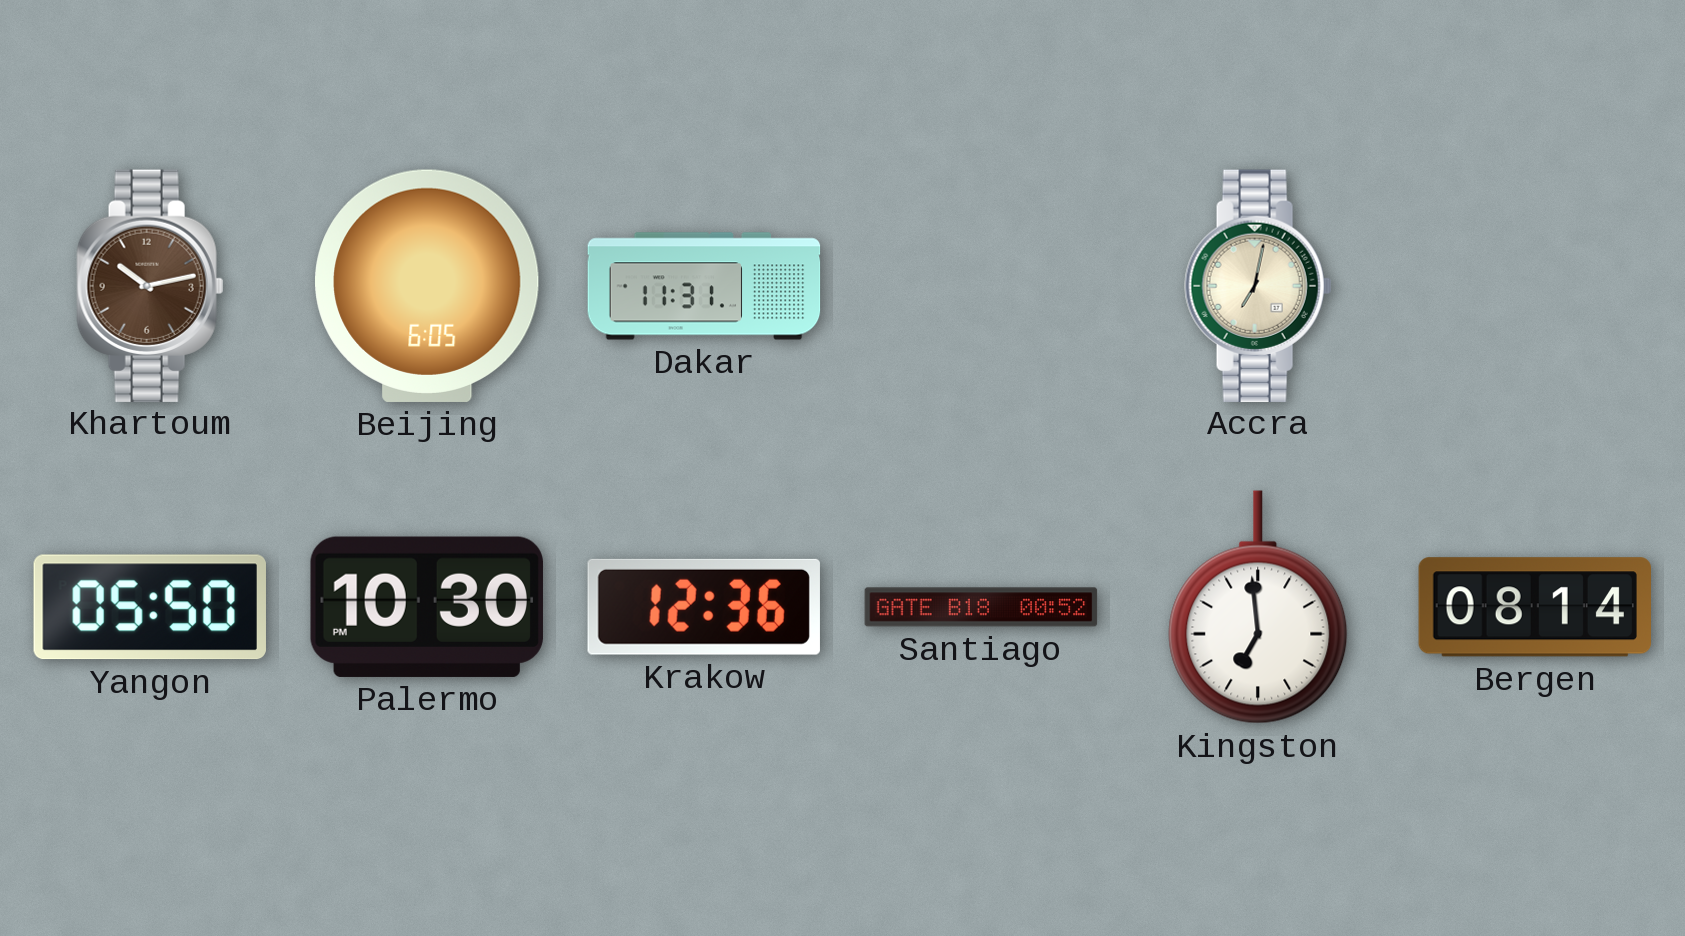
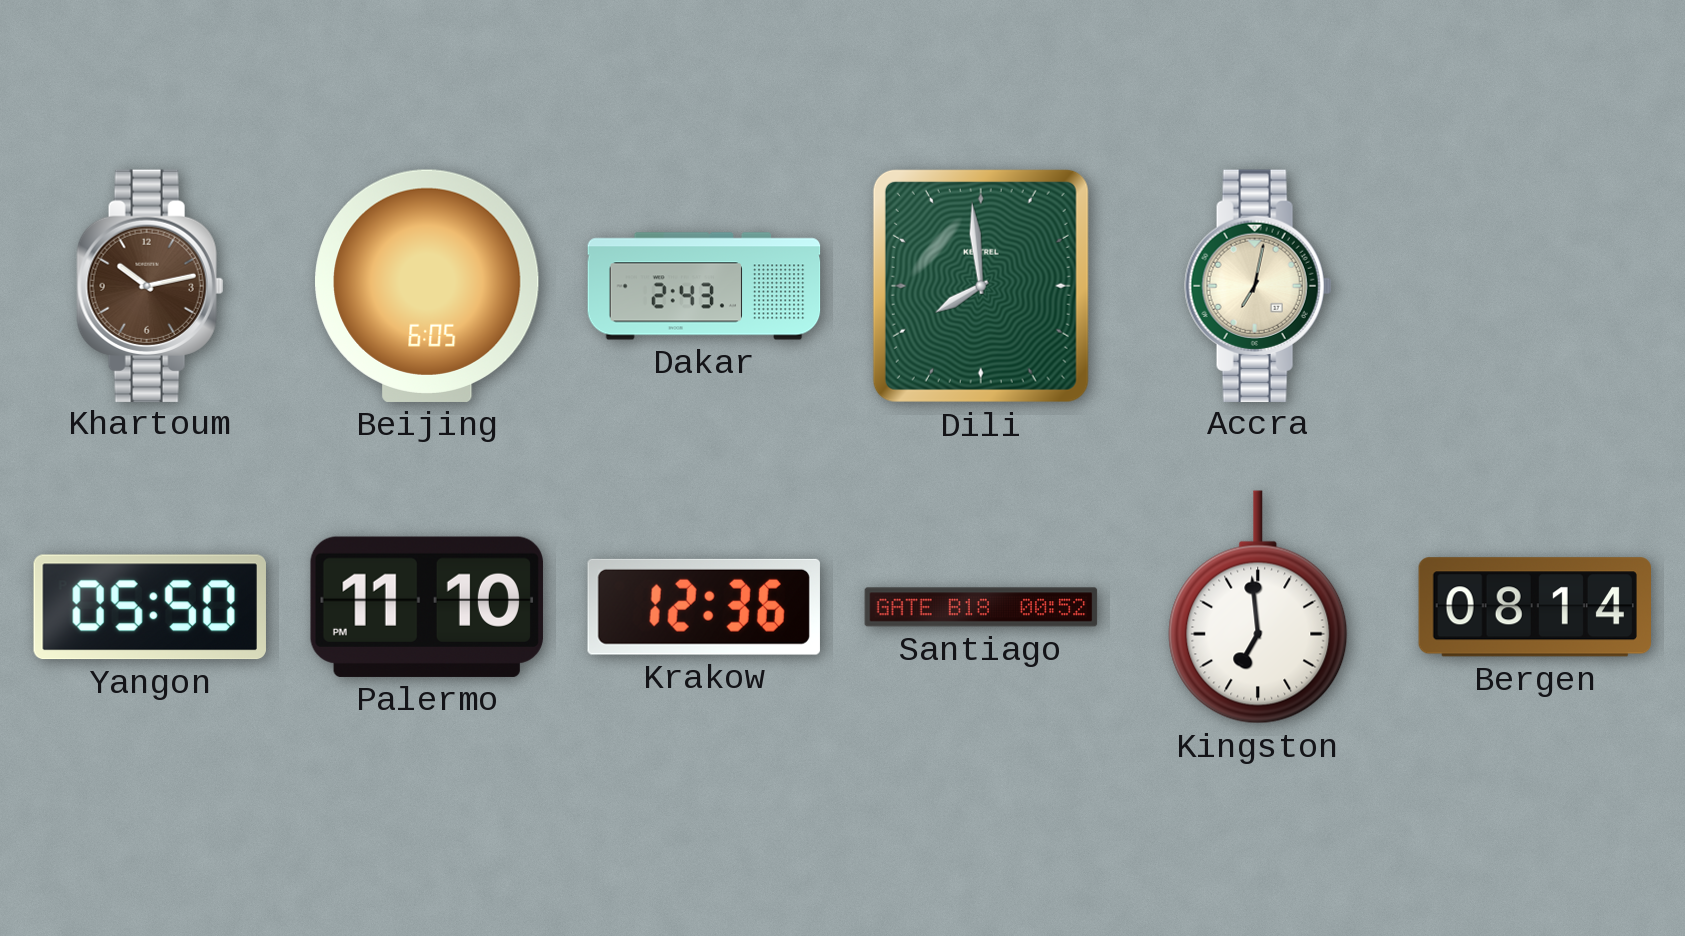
Dakar: 11:31 -> 2:43 (704, 286)
Dili: none -> 7:59 (981, 286)
Palermo: 10:30 -> 11:10 (427, 607)
